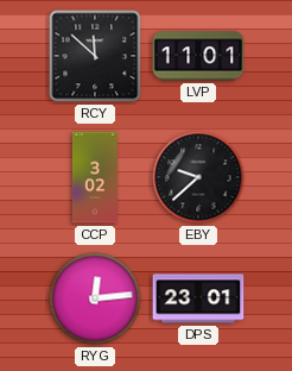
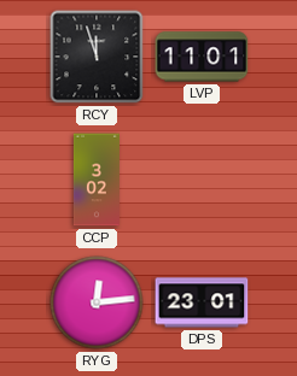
RCY: 11:52 -> 11:57 (97, 57)
EBY: 9:38 -> none (198, 177)
